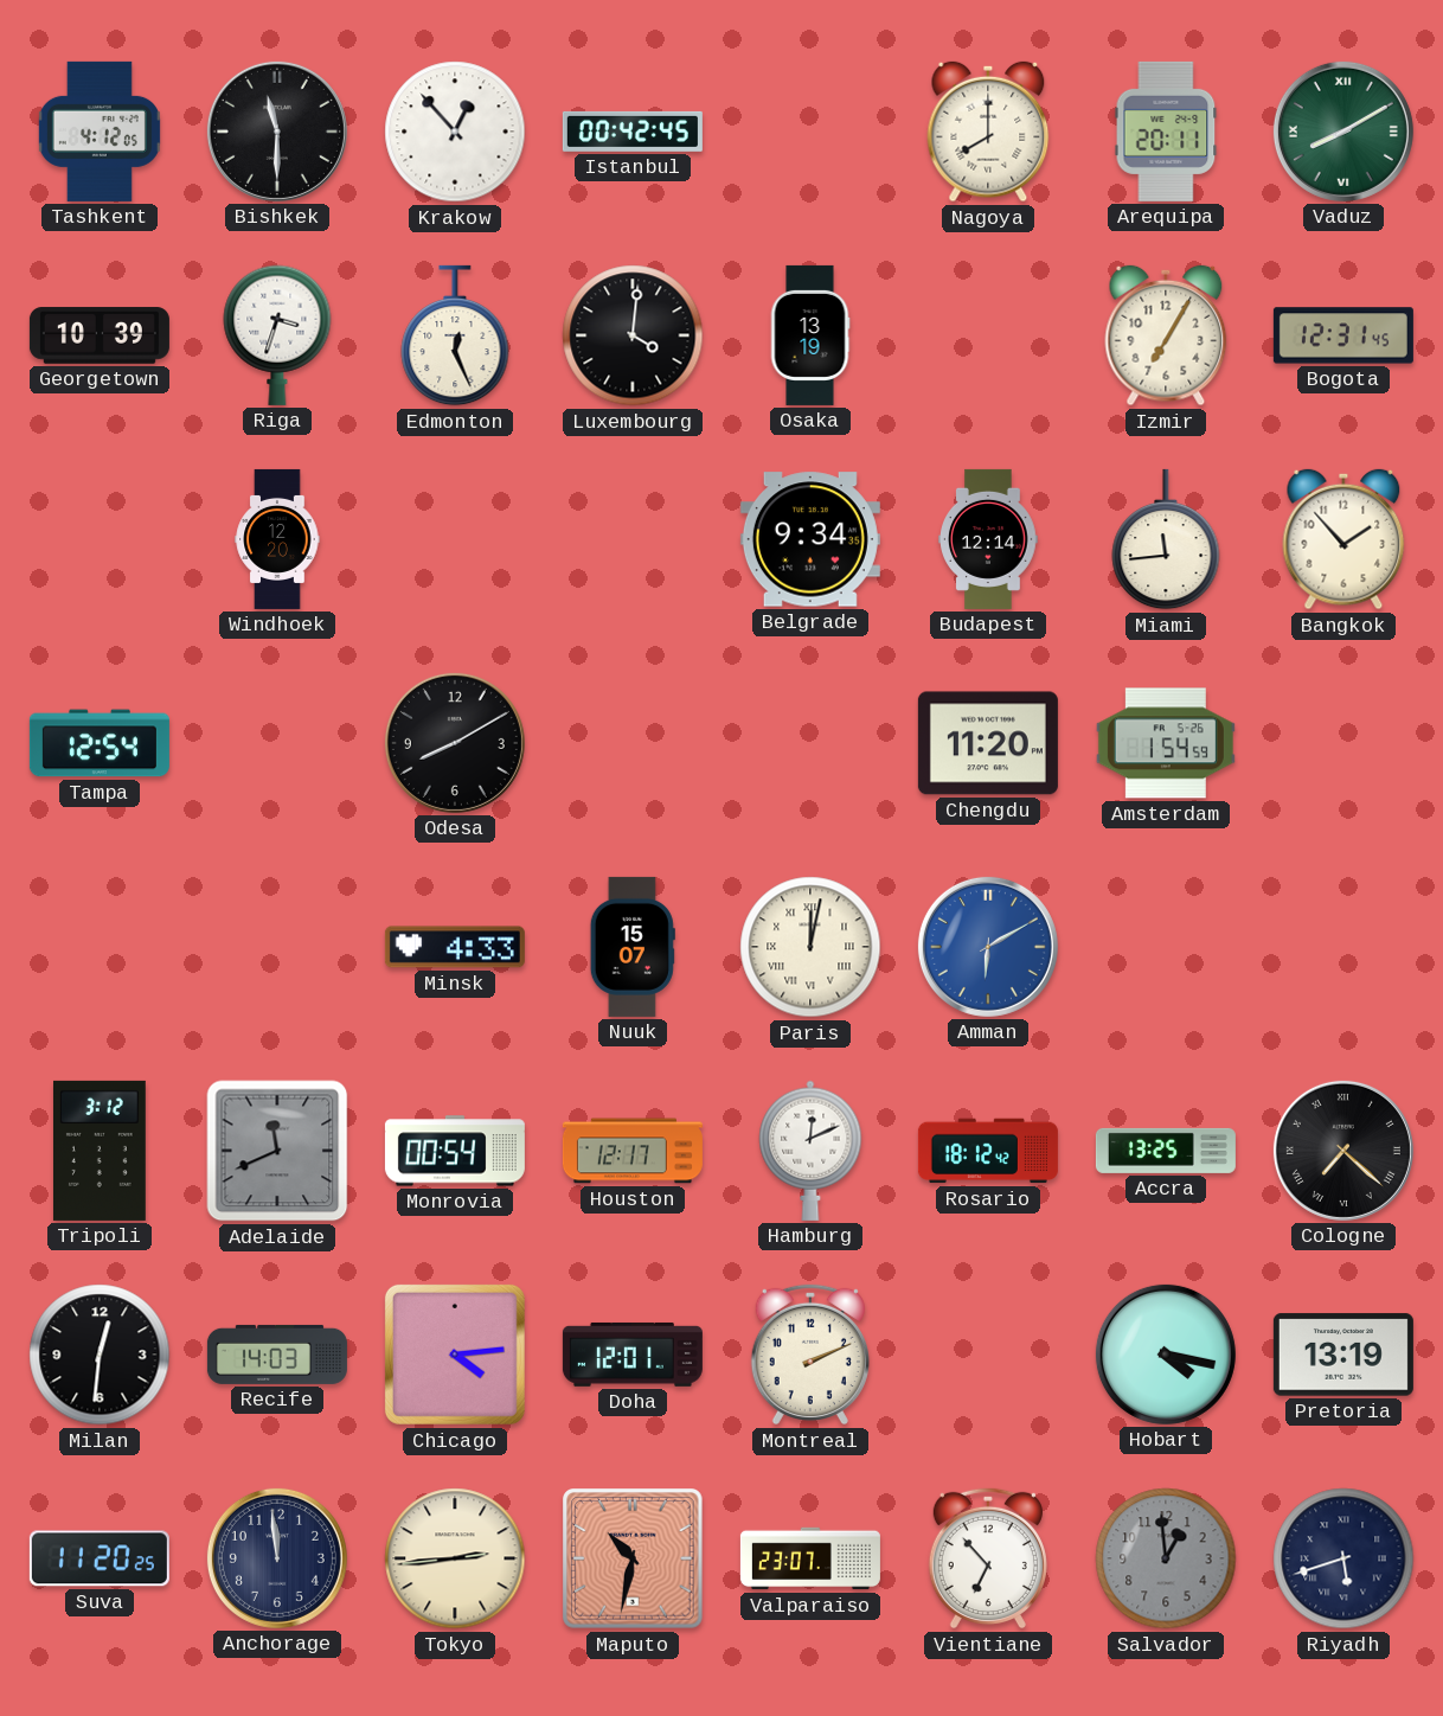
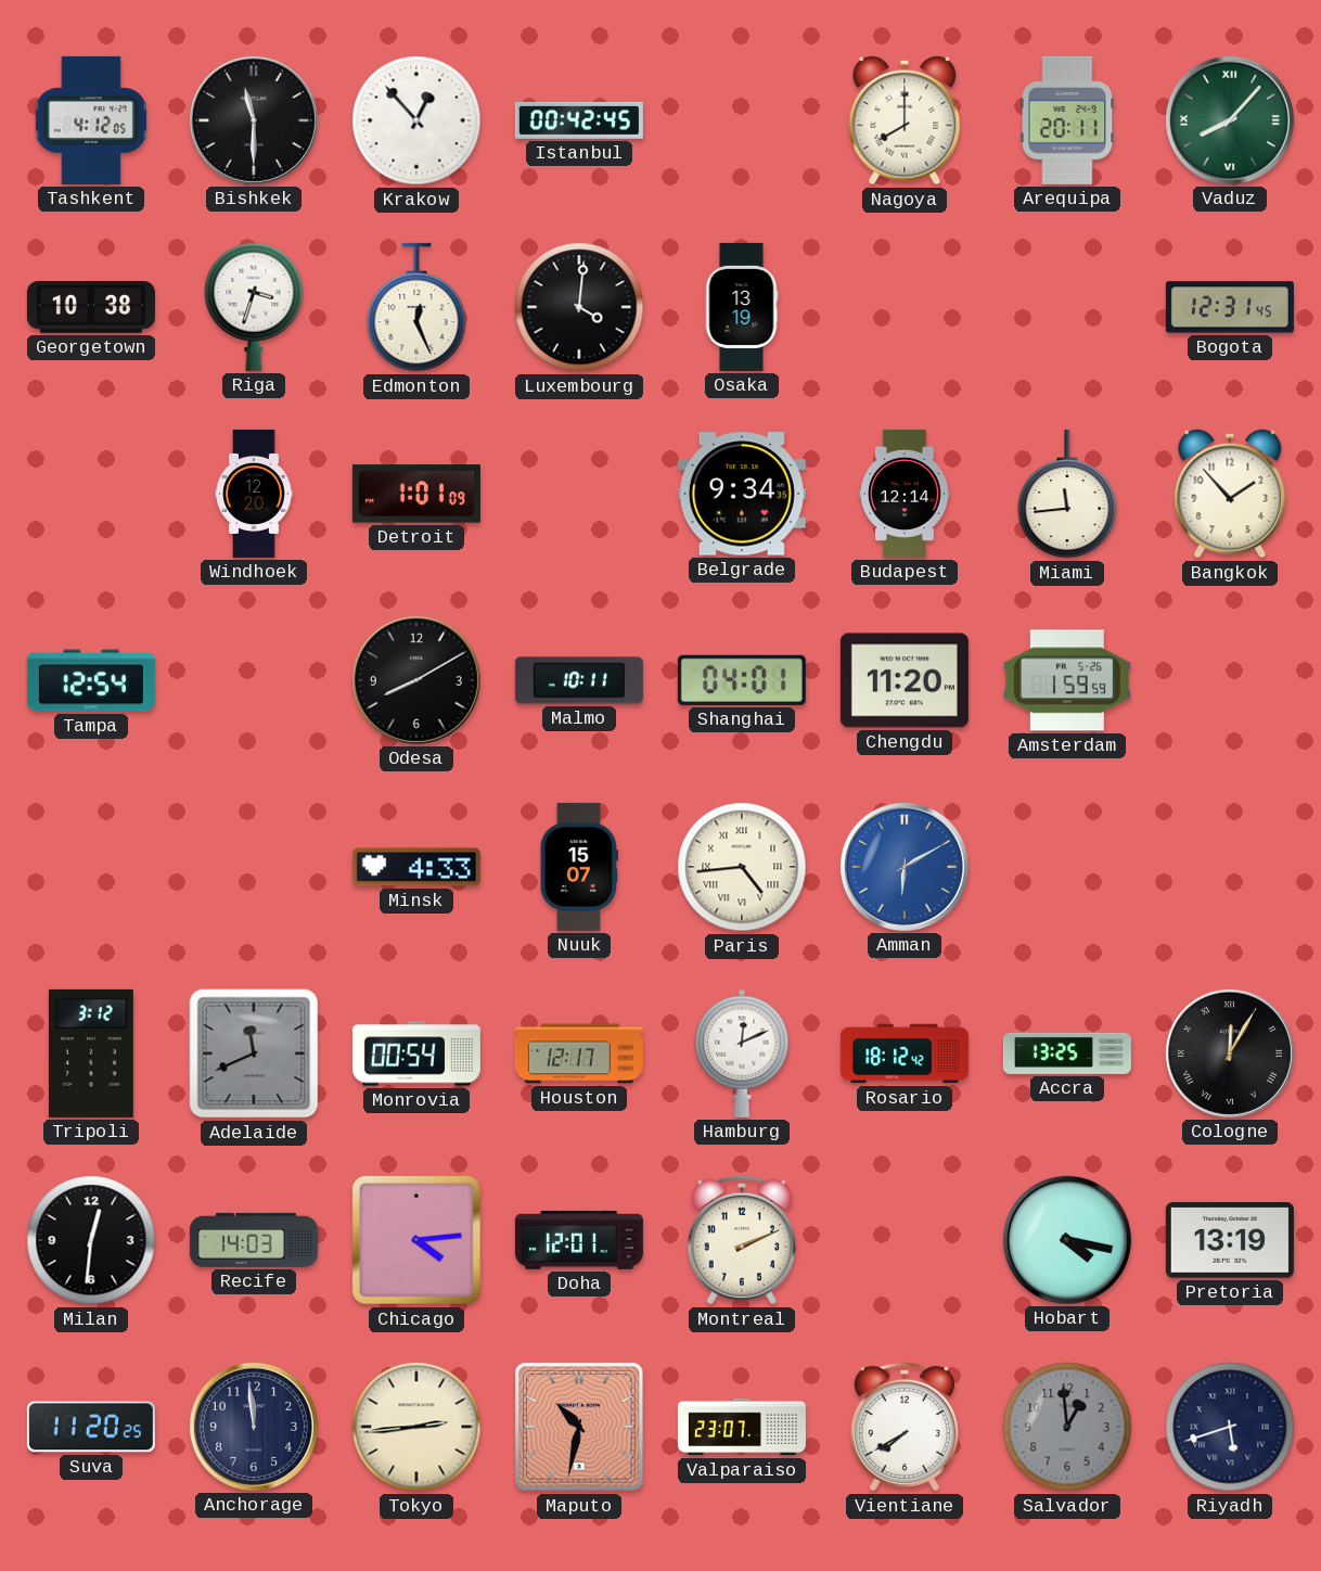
Vaduz: 8:10 -> 8:07 (1230, 120)
Georgetown: 10:39 -> 10:38 (91, 307)
Izmir: 7:05 -> none (1166, 335)
Detroit: none -> 1:01 (416, 494)
Malmo: none -> 10:11 (579, 680)
Shanghai: none -> 04:01 (742, 680)
Amsterdam: 1:54 -> 1:59 (1067, 680)
Paris: 12:02 -> 4:44 (742, 867)
Cologne: 7:22 -> 12:05 (1230, 1053)
Vientiane: 6:53 -> 7:40 (905, 1427)
